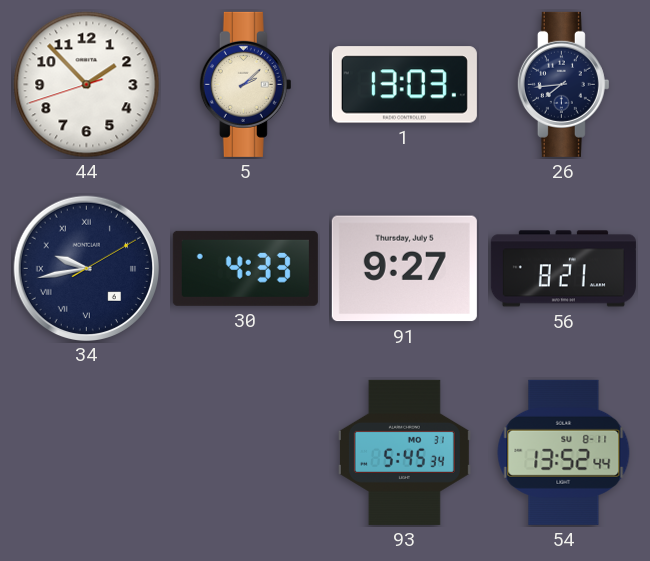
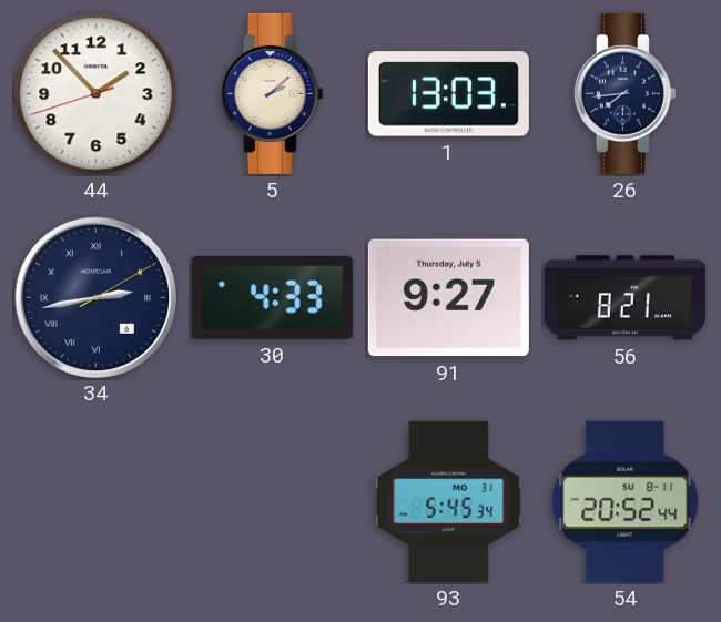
34: 9:43 -> 2:43 (95, 297)
54: 13:52 -> 20:52 (626, 501)
